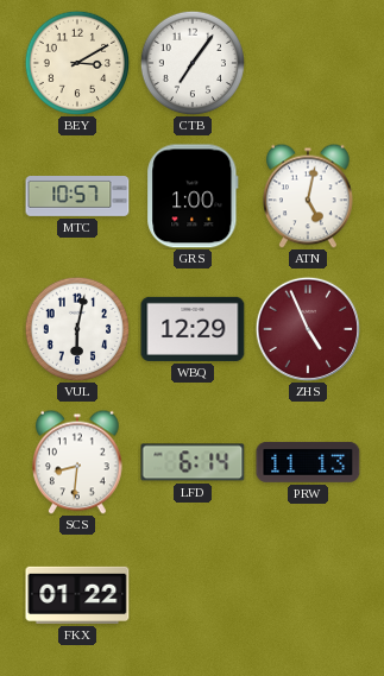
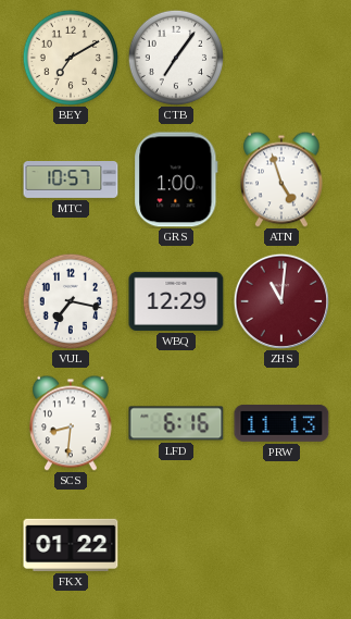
BEY: 3:10 -> 7:10 (70, 57)
ATN: 5:02 -> 4:57 (283, 179)
VUL: 6:02 -> 7:17 (70, 300)
ZHS: 4:56 -> 11:01 (280, 300)
LFD: 6:14 -> 6:16 (176, 423)
